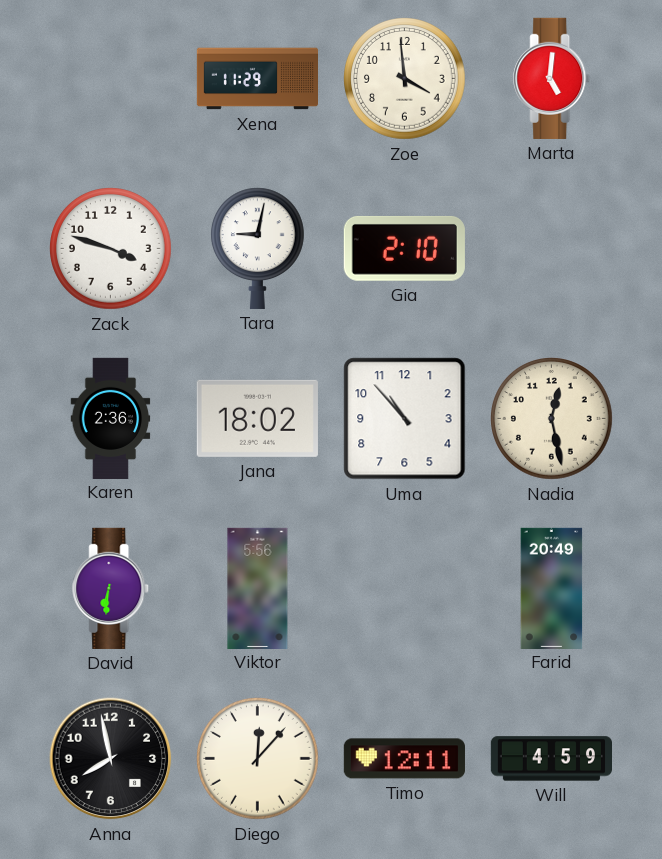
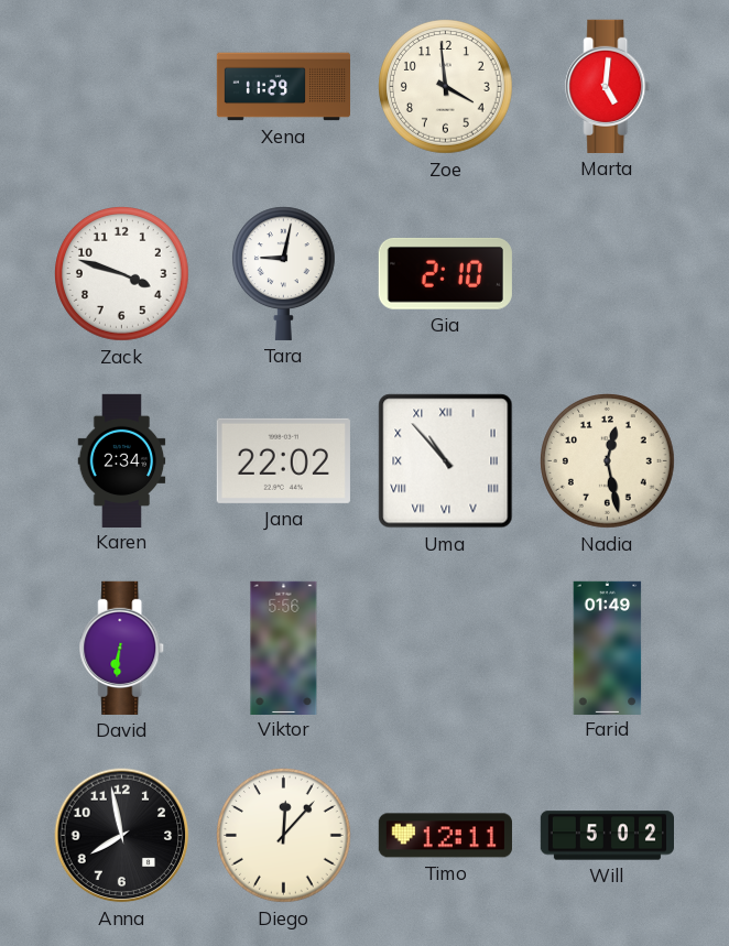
Karen: 2:36 -> 2:34 (122, 460)
Jana: 18:02 -> 22:02 (283, 460)
Uma numerals: Arabic -> Roman (446, 461)
Farid: 20:49 -> 01:49 (608, 648)
Will: 4:59 -> 5:02 (607, 836)
